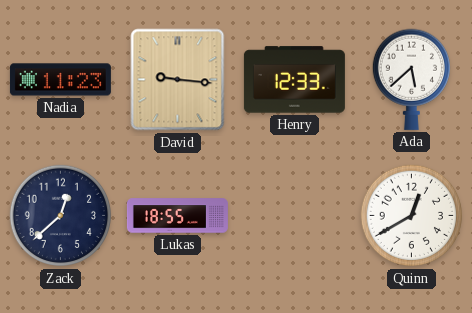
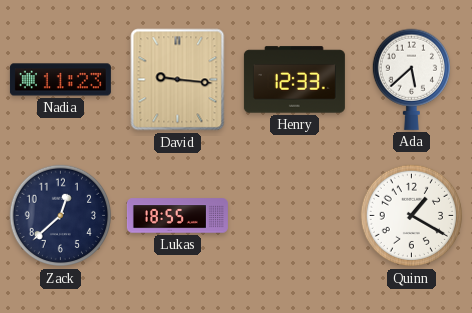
Quinn: 12:40 -> 1:20 (411, 216)
